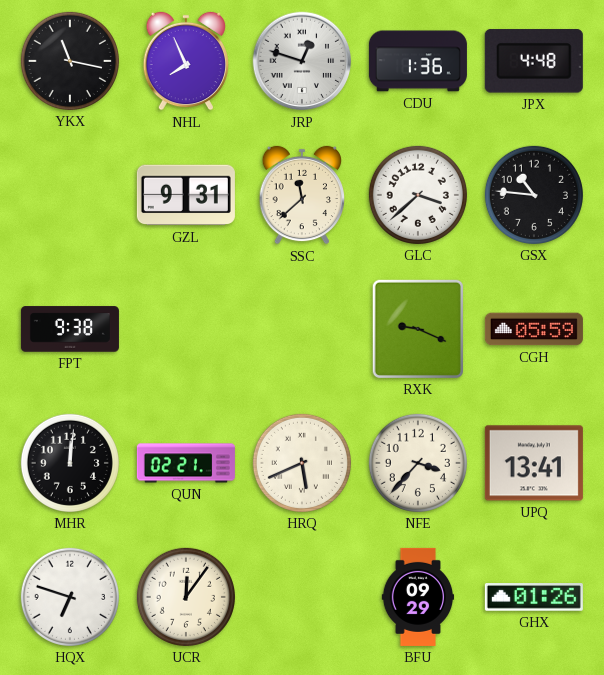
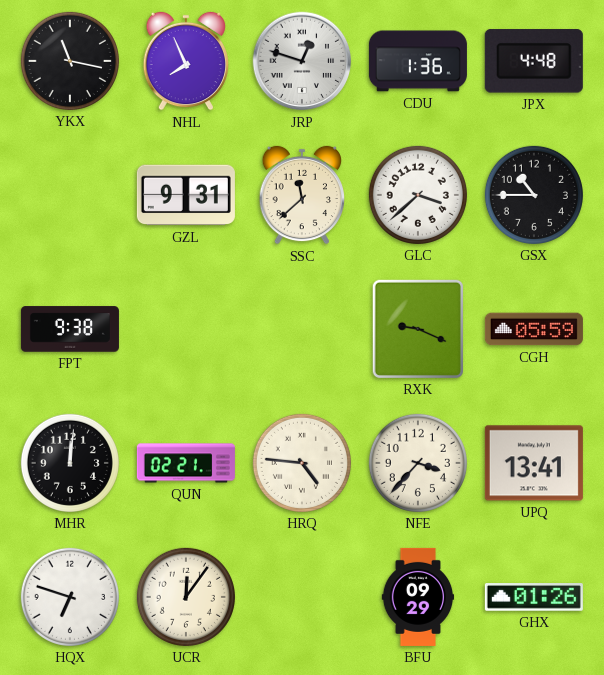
GSX: 10:46 -> 10:45 (534, 195)
HRQ: 5:41 -> 4:46 (302, 463)
